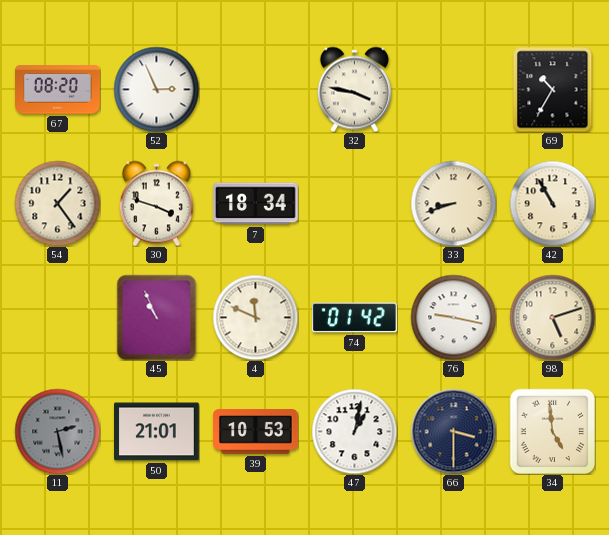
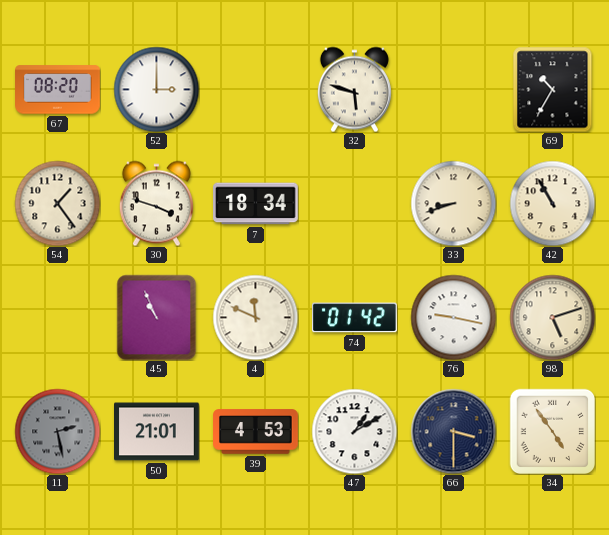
52: 2:56 -> 3:00 (156, 89)
32: 3:47 -> 5:48 (354, 89)
39: 10:53 -> 4:53 (256, 432)
47: 1:02 -> 1:10 (354, 431)
34: 4:59 -> 4:54 (552, 431)
